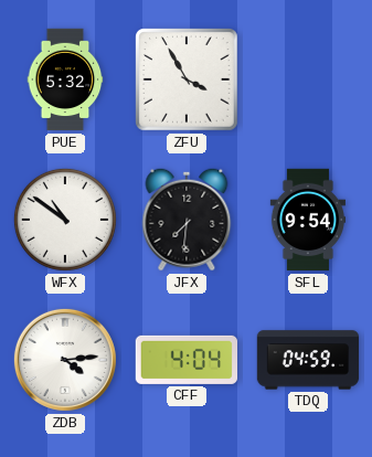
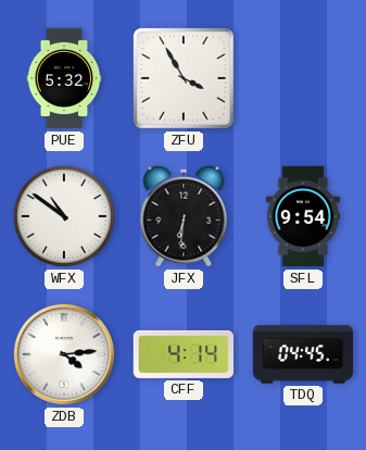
JFX: 7:31 -> 6:31 (184, 216)
CFF: 4:04 -> 4:14 (182, 354)
TDQ: 04:59 -> 04:45 (303, 354)
